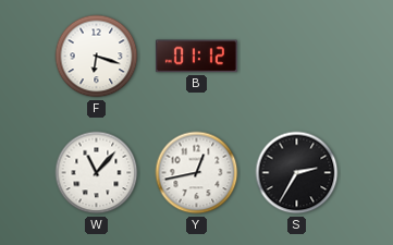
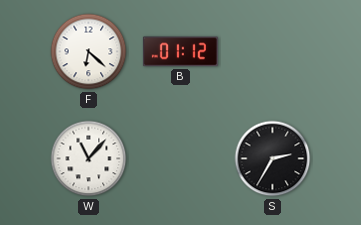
F: 6:18 -> 6:22 (89, 52)
Y: 12:43 -> none (197, 173)
